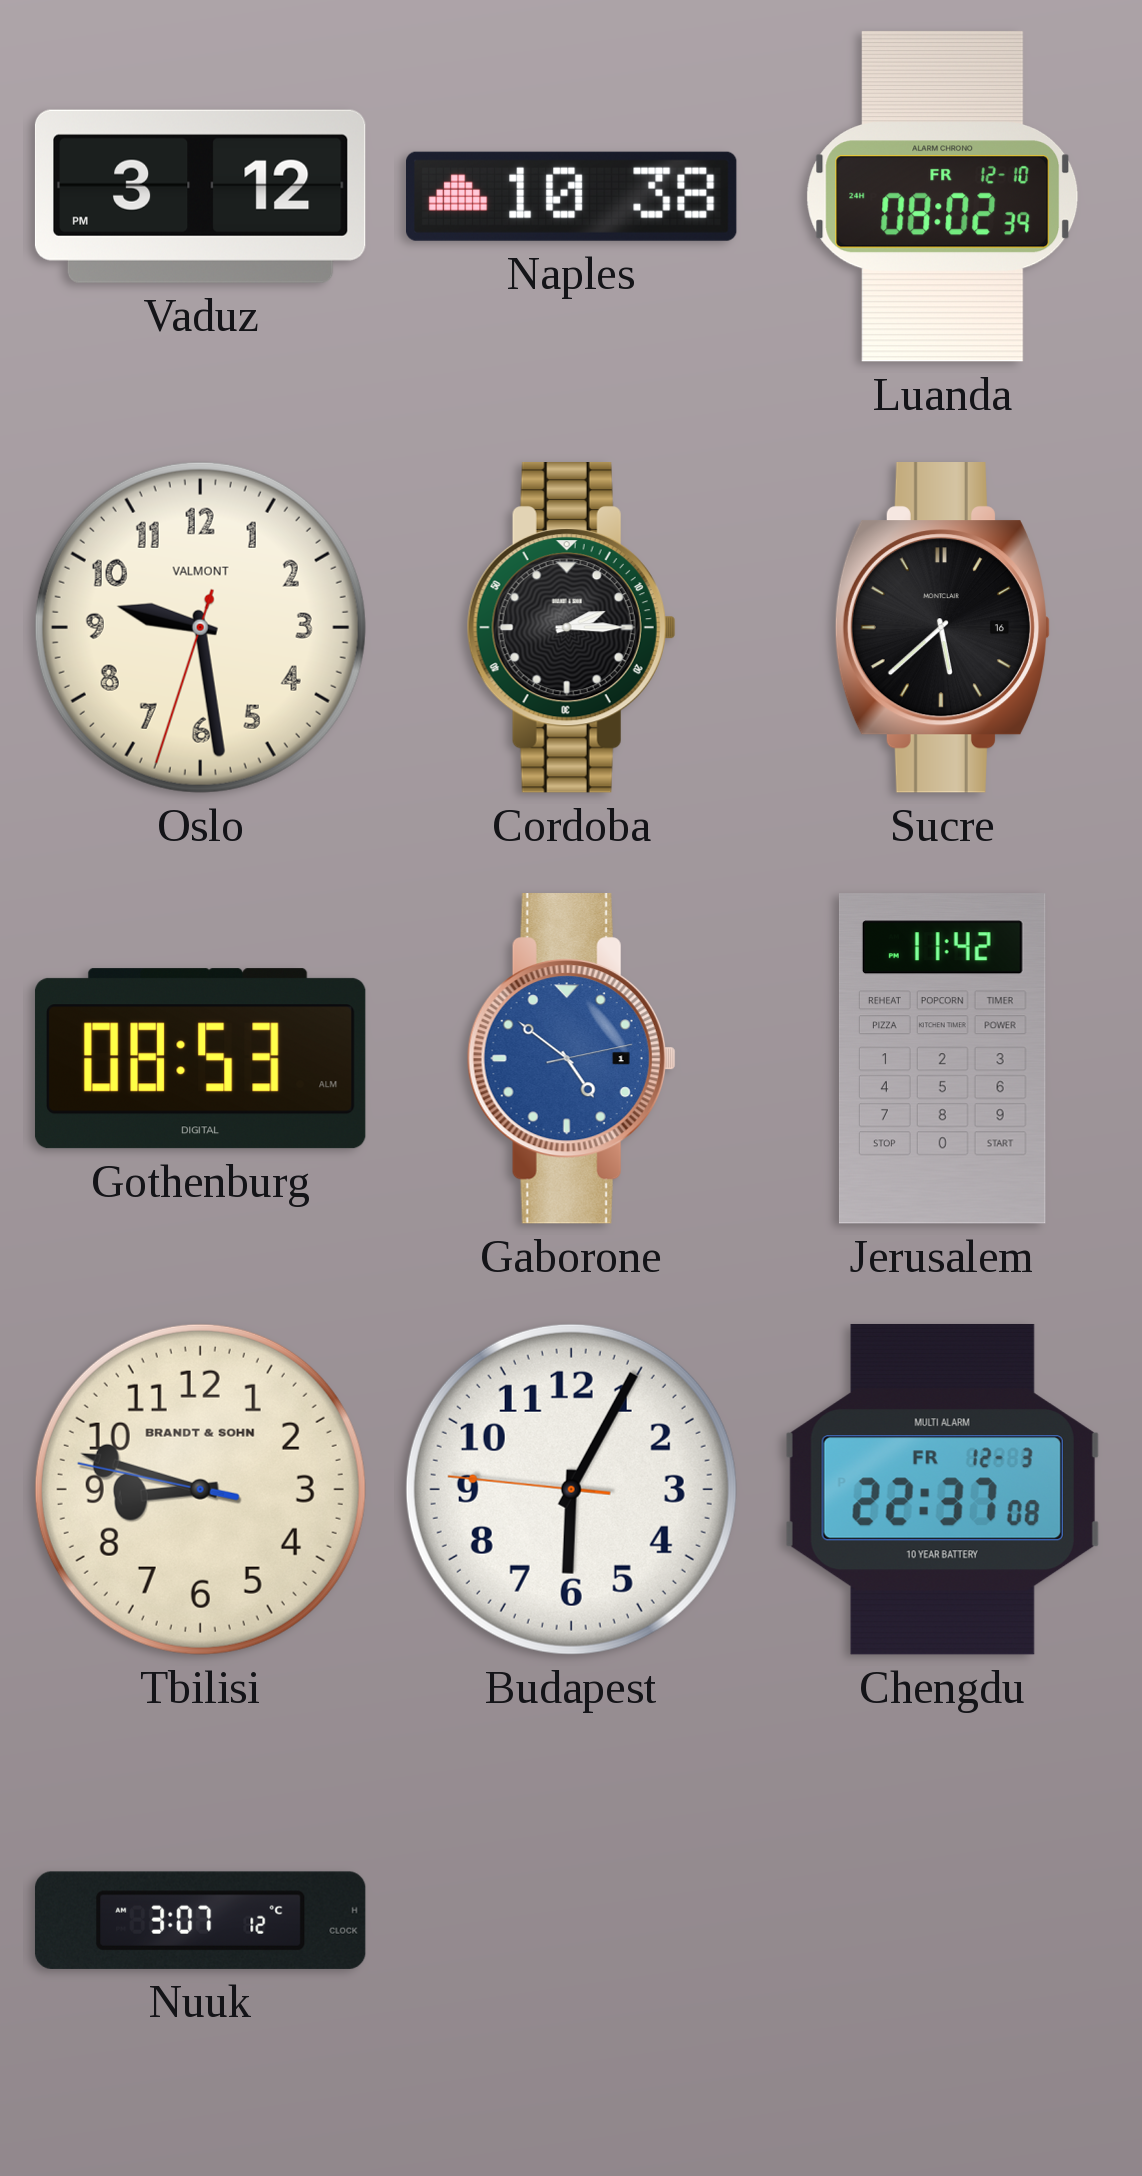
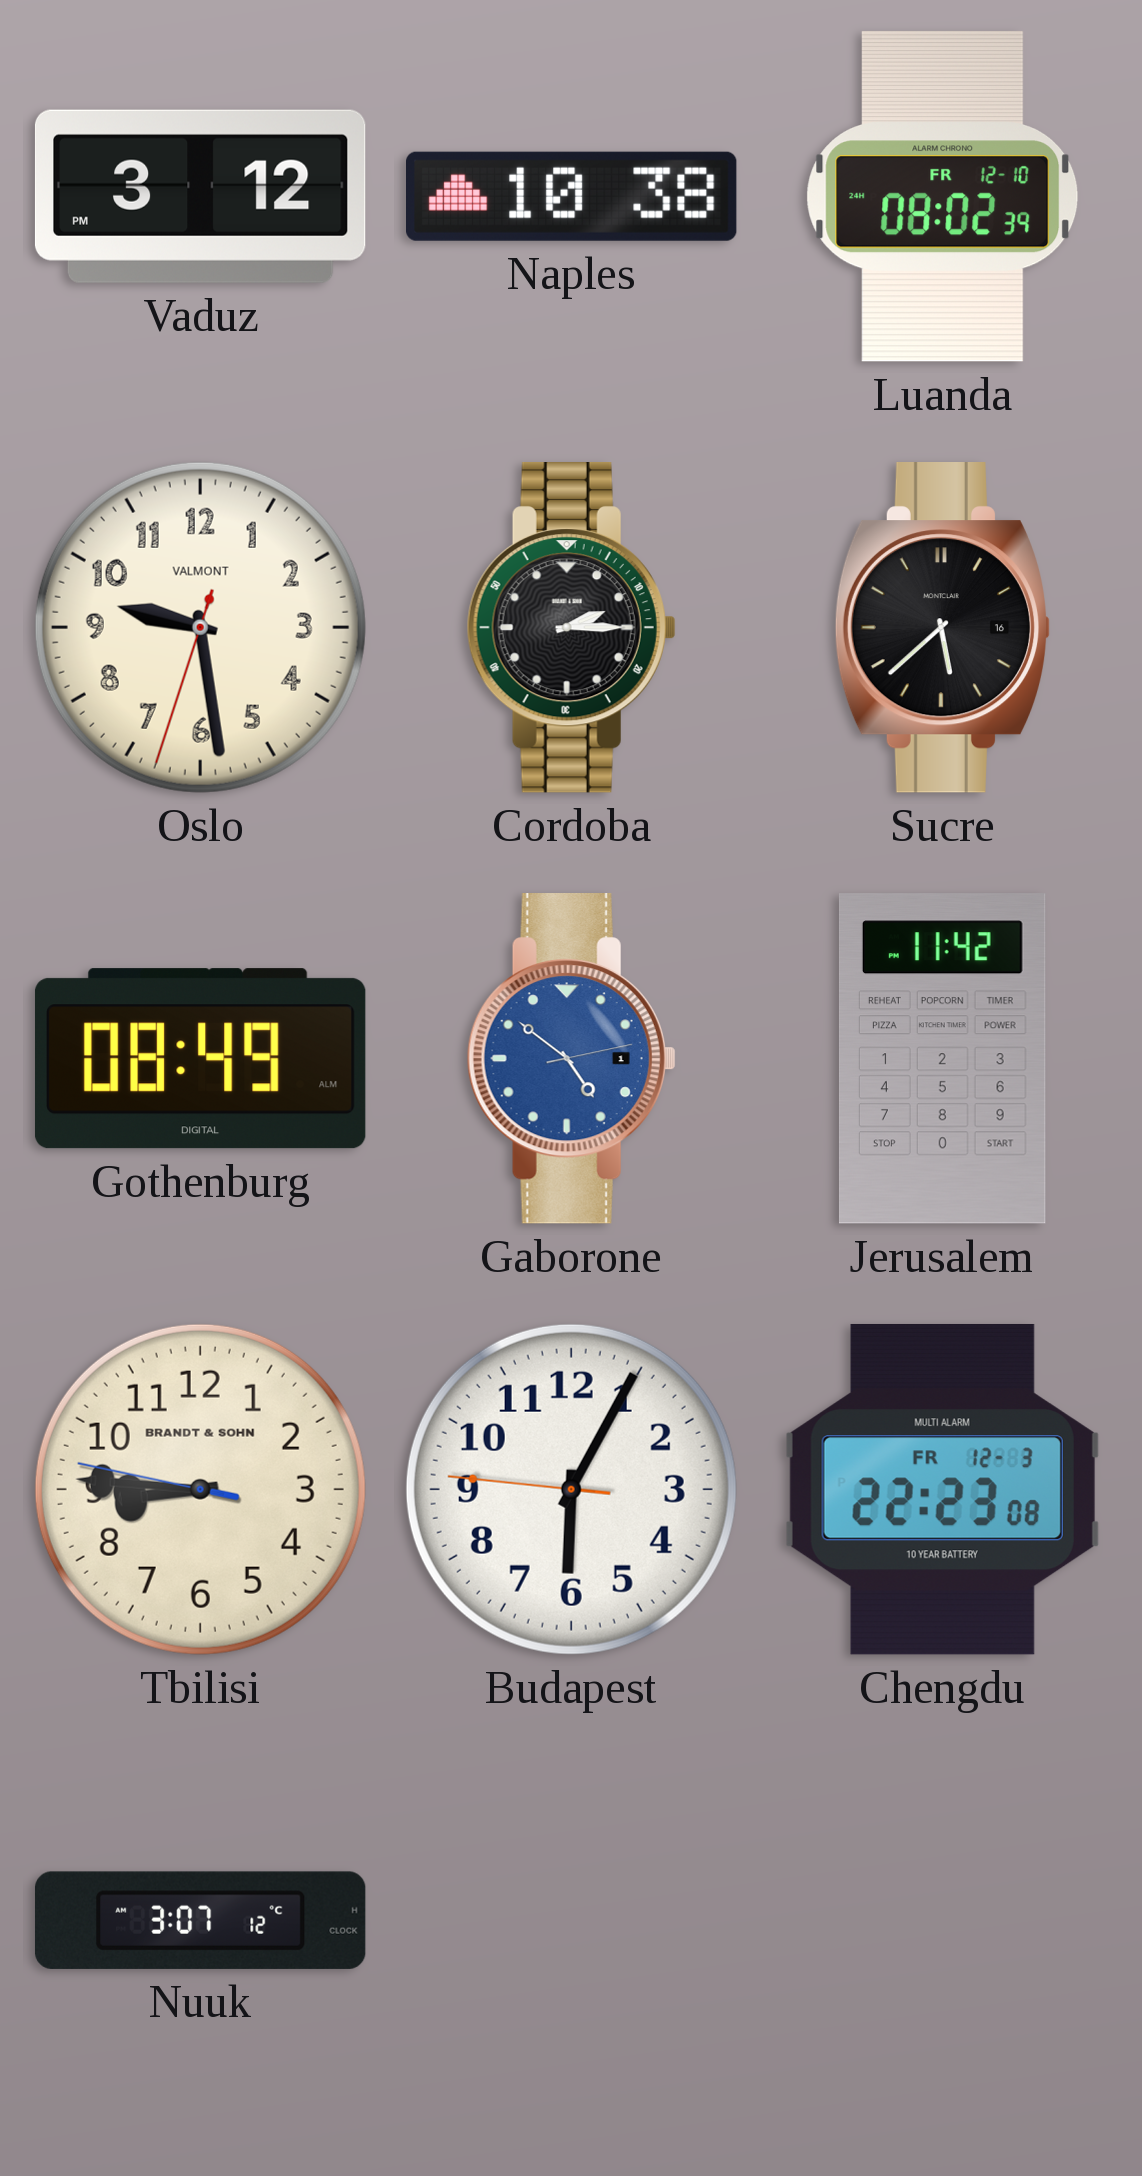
Gothenburg: 08:53 -> 08:49 (200, 1059)
Tbilisi: 8:47 -> 8:45 (200, 1489)
Chengdu: 22:37 -> 22:23 (942, 1489)
